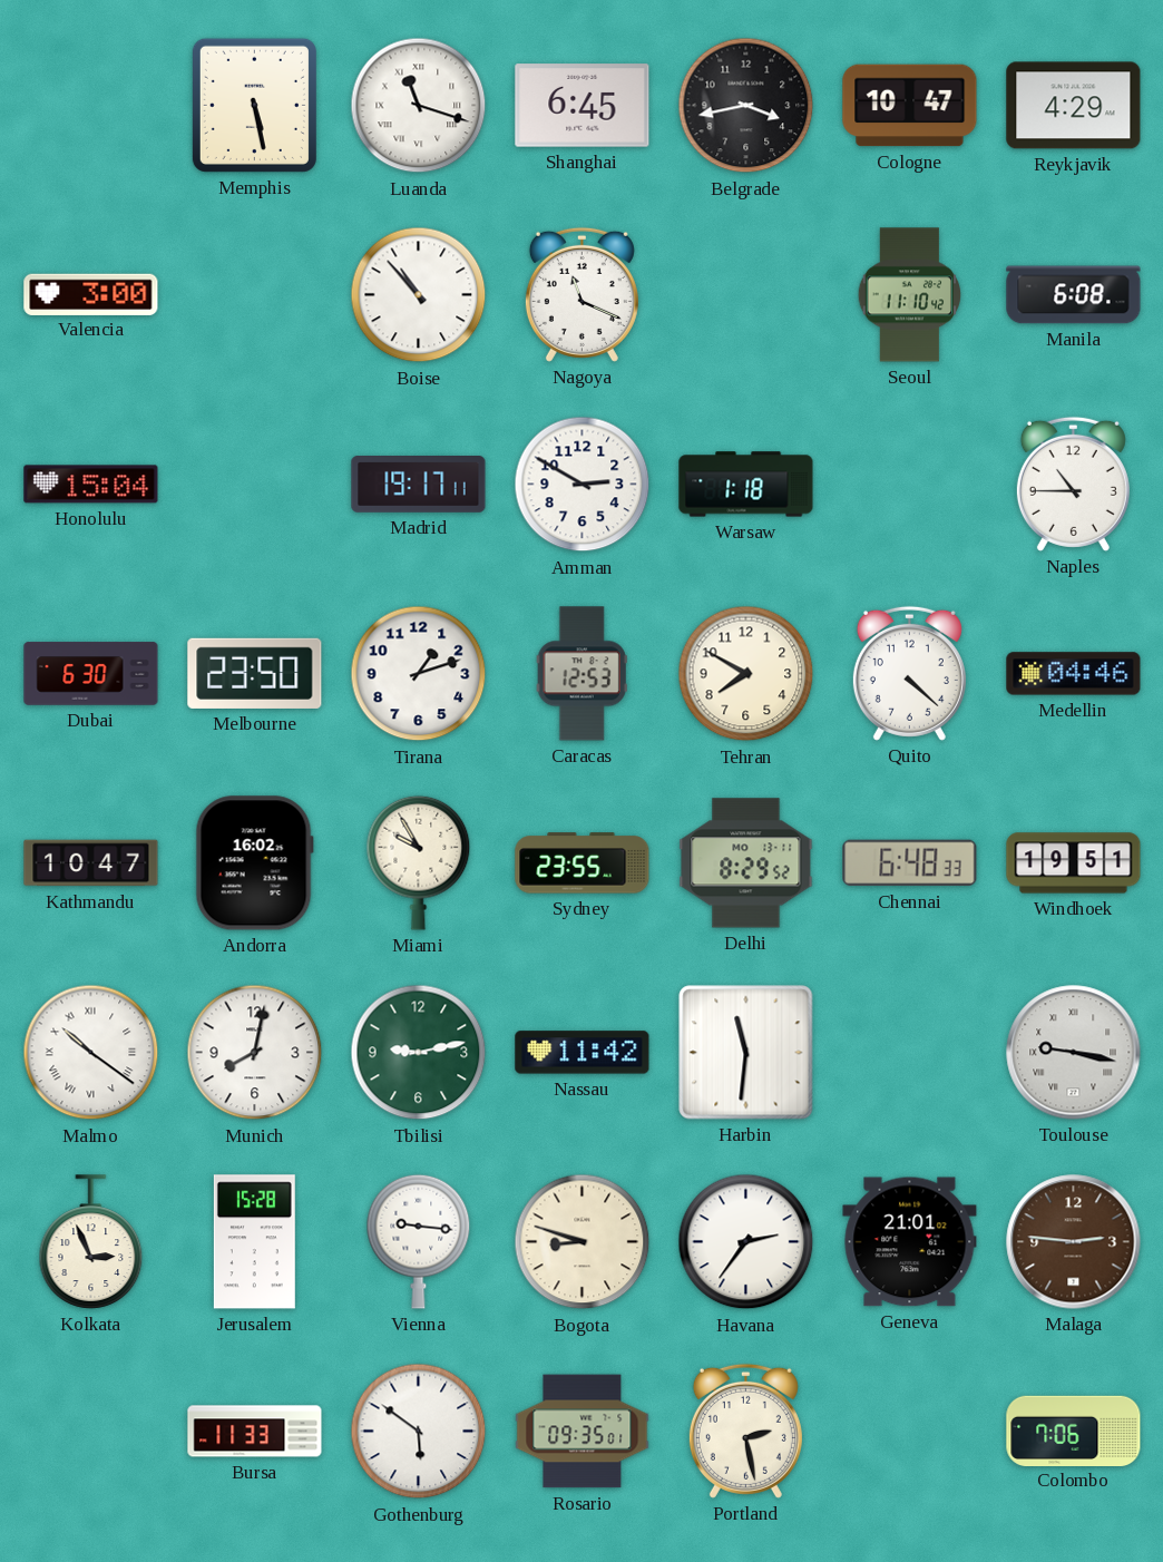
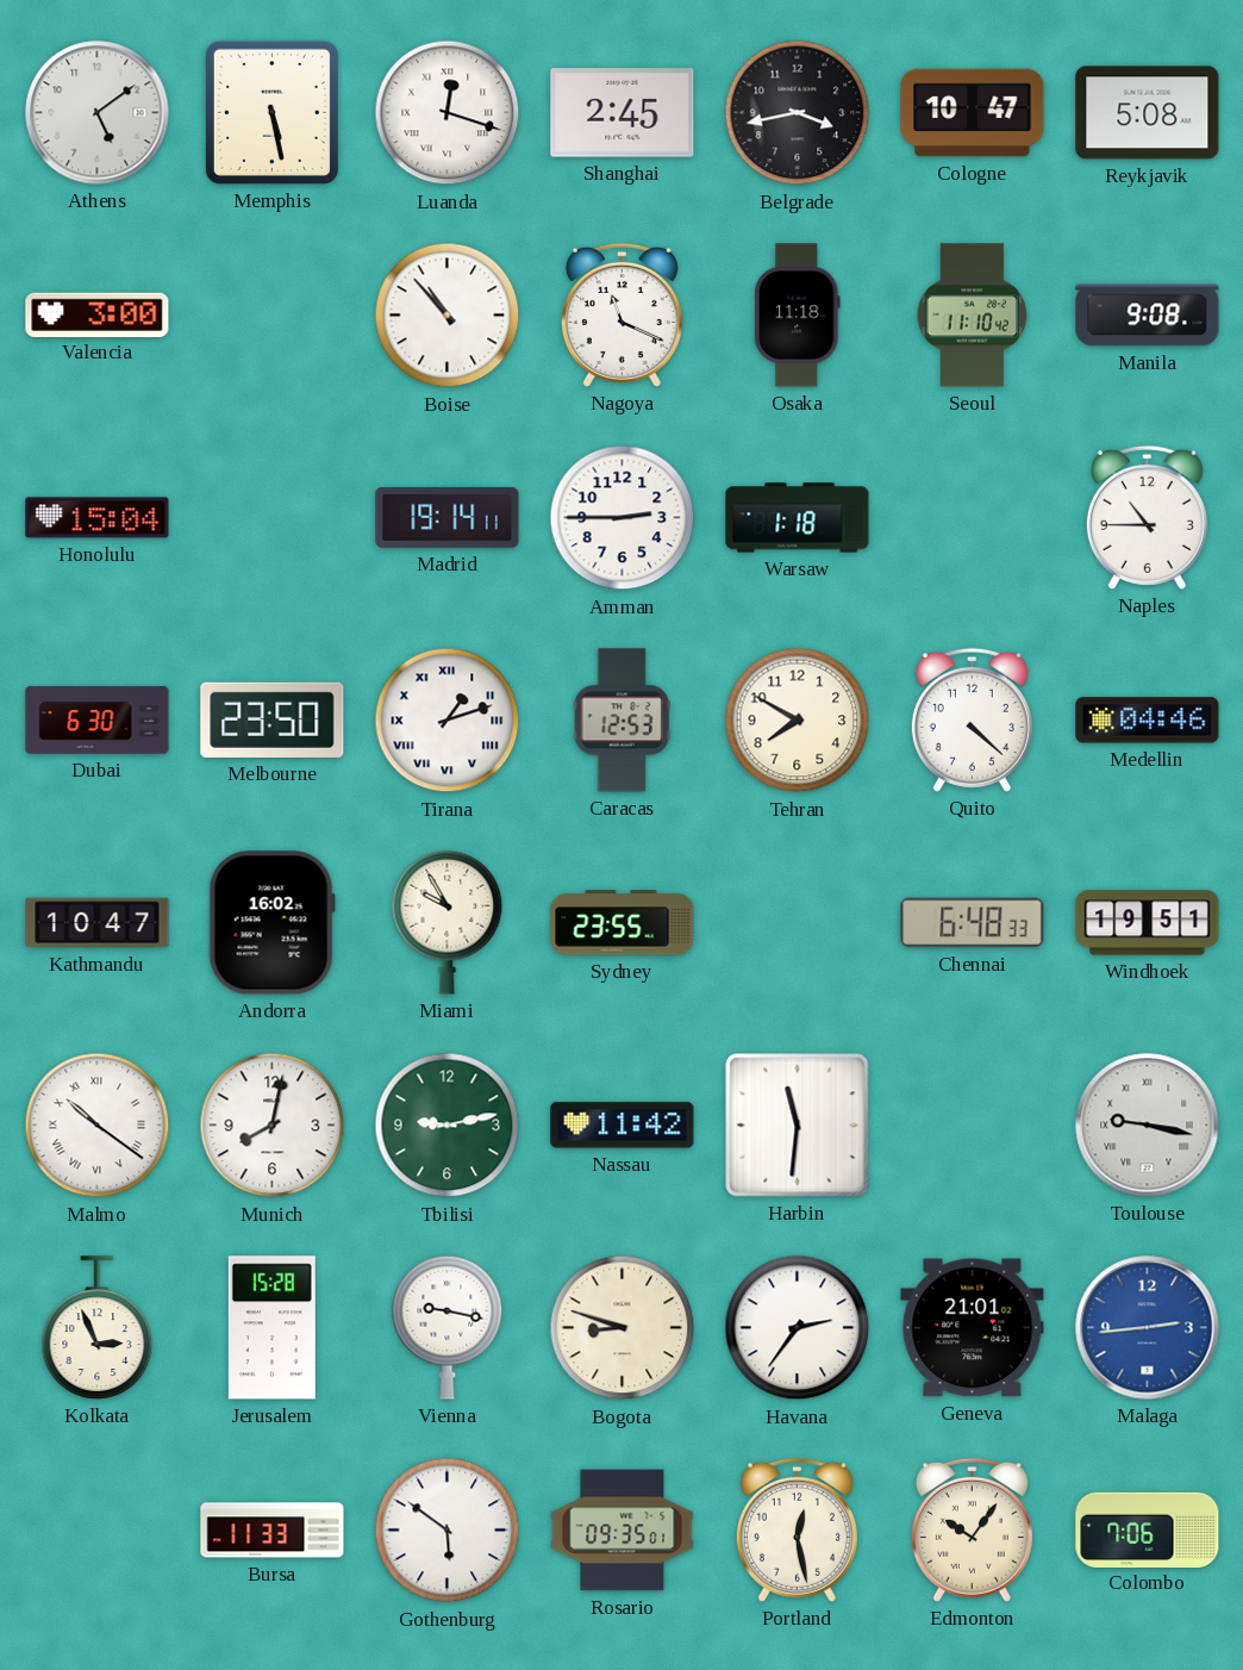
Athens: none -> 5:09 (98, 113)
Luanda: 11:18 -> 12:18 (448, 113)
Shanghai: 6:45 -> 2:45 (623, 113)
Reykjavik: 4:29 -> 5:08 (1148, 113)
Osaka: none -> 11:18 (798, 316)
Manila: 6:08 -> 9:08 (1148, 316)
Madrid: 19:17 -> 19:14 (448, 518)
Amman: 2:50 -> 2:45 (623, 518)
Tirana numerals: Arabic -> Roman (448, 721)
Delhi: 8:29 -> none (746, 863)
Vienna: 9:16 -> 9:17 (448, 1327)
Malaga: 2:46 -> 2:44 (1148, 1328)
Malaga dial: brown -> blue (1148, 1328)
Portland: 2:28 -> 12:28 (797, 1529)
Edmonton: none -> 10:06 (972, 1529)
